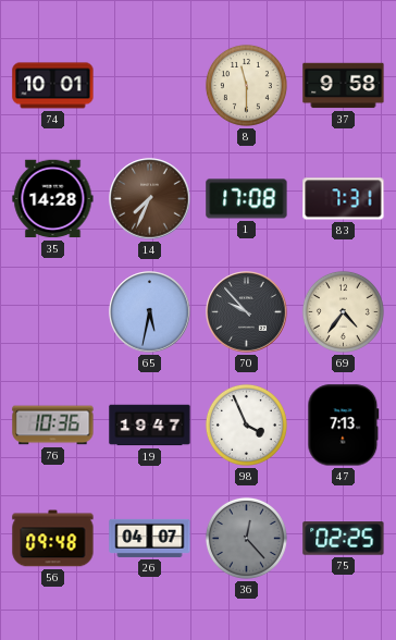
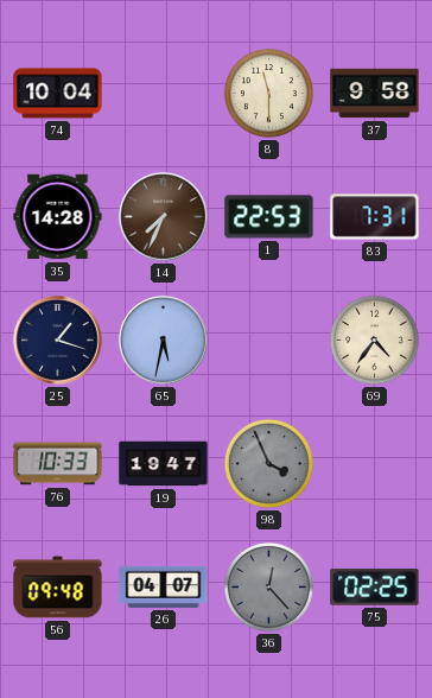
74: 10:01 -> 10:04 (58, 94)
1: 17:08 -> 22:53 (269, 217)
25: none -> 1:18 (58, 341)
70: 9:53 -> none (247, 312)
76: 10:36 -> 10:33 (58, 464)
98 dial: white -> grey (268, 463)
47: 7:13 -> none (344, 426)
